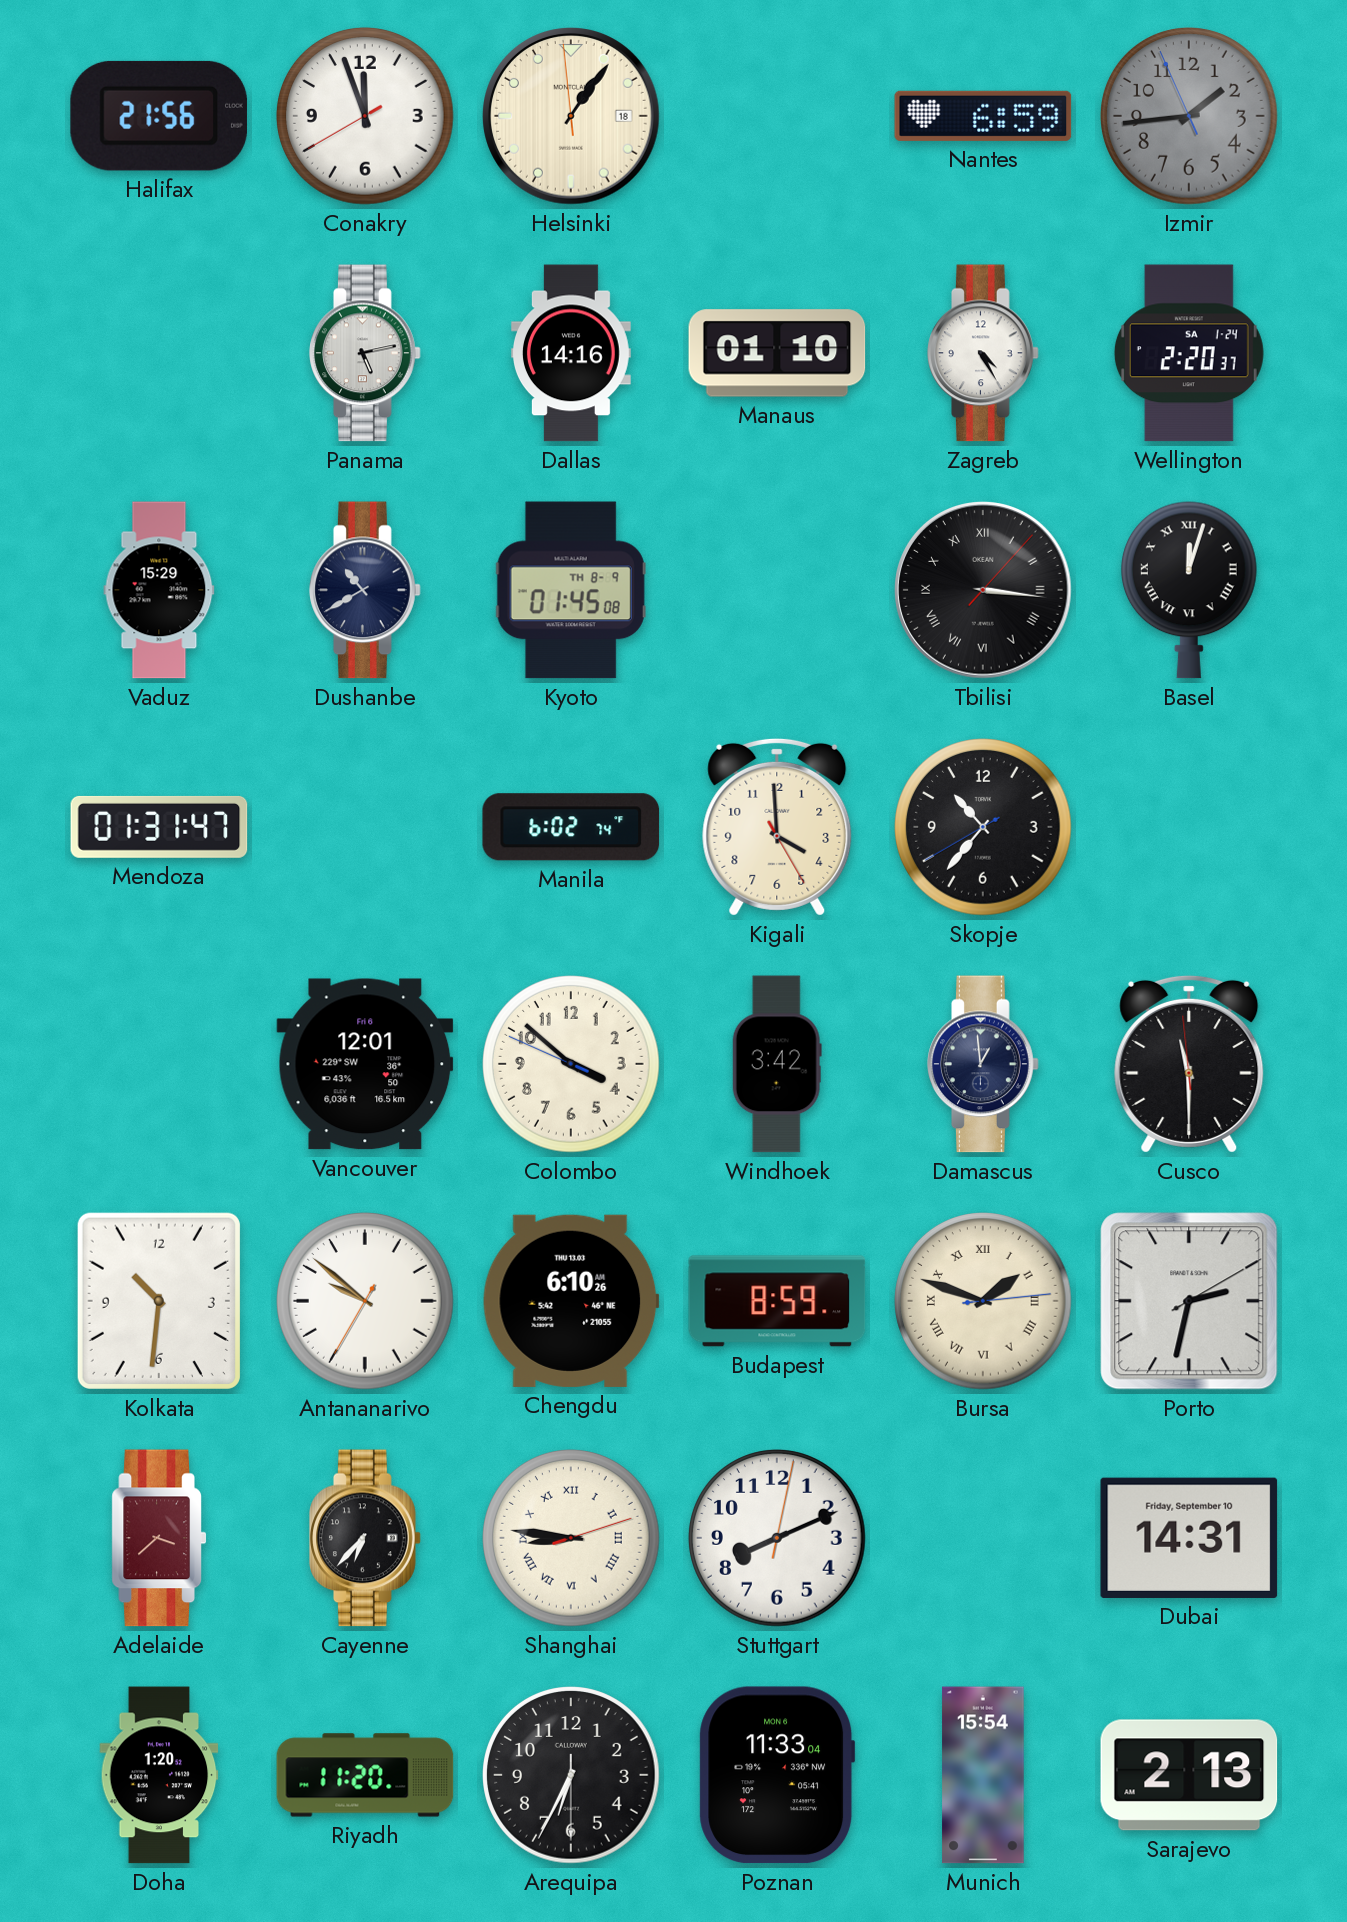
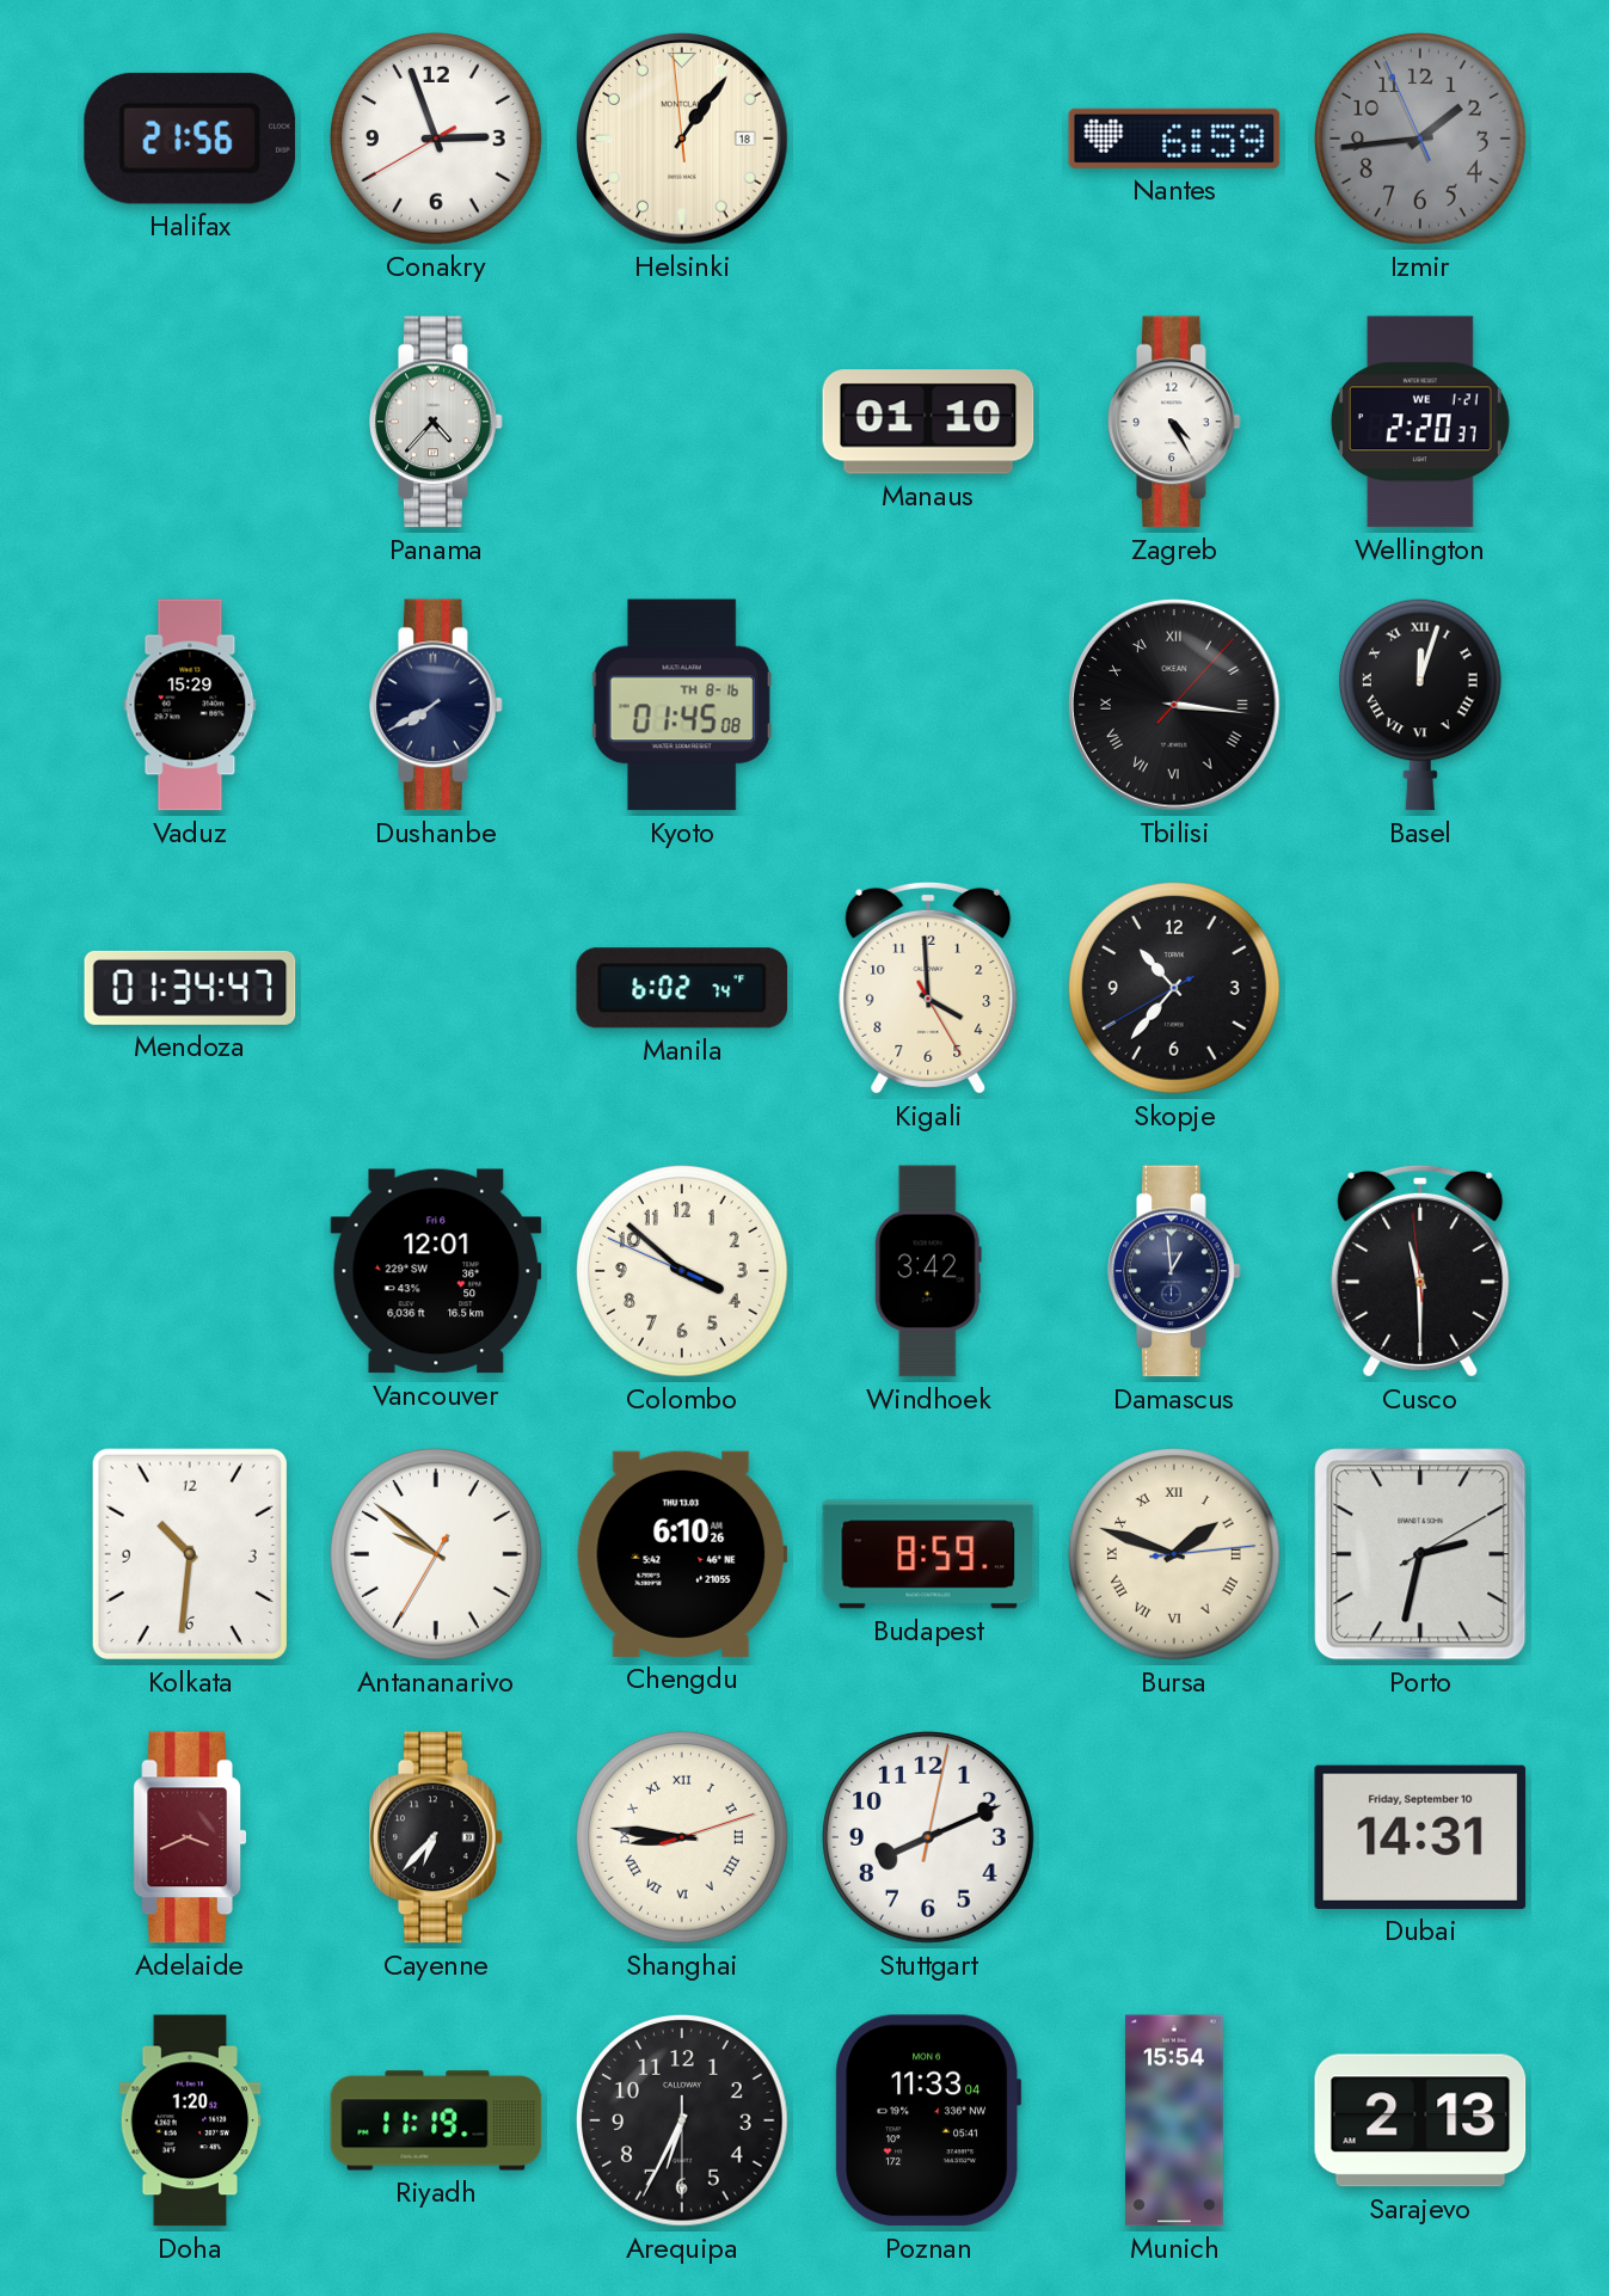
Conakry: 11:56 -> 2:56 (436, 139)
Panama: 5:13 -> 4:37 (436, 422)
Dallas: 14:16 -> none (572, 353)
Wellington date: SA 1-24 -> WE 1-21 (1420, 422)
Dushanbe: 10:40 -> 7:40 (436, 705)
Kyoto date: TH 8-9 -> TH 8-16 (682, 705)
Mendoza: 01:31 -> 01:34 (190, 988)
Adelaide: 3:38 -> 3:41 (190, 1837)
Riyadh: 11:20 -> 11:19 (436, 2120)
